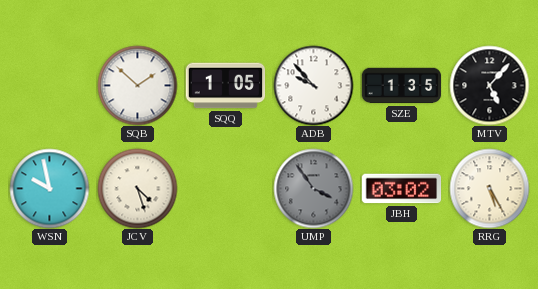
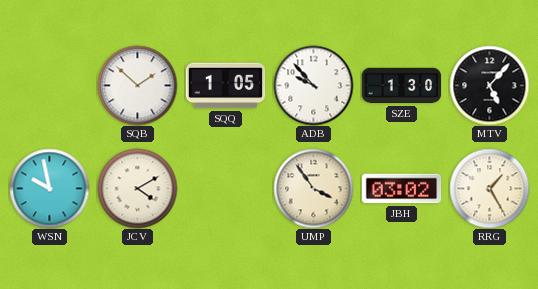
SZE: 1:35 -> 1:30 (401, 86)
JCV: 4:27 -> 4:10 (137, 188)
UMP dial: grey -> cream (313, 188)
RRG: 5:25 -> 1:25 (489, 188)
